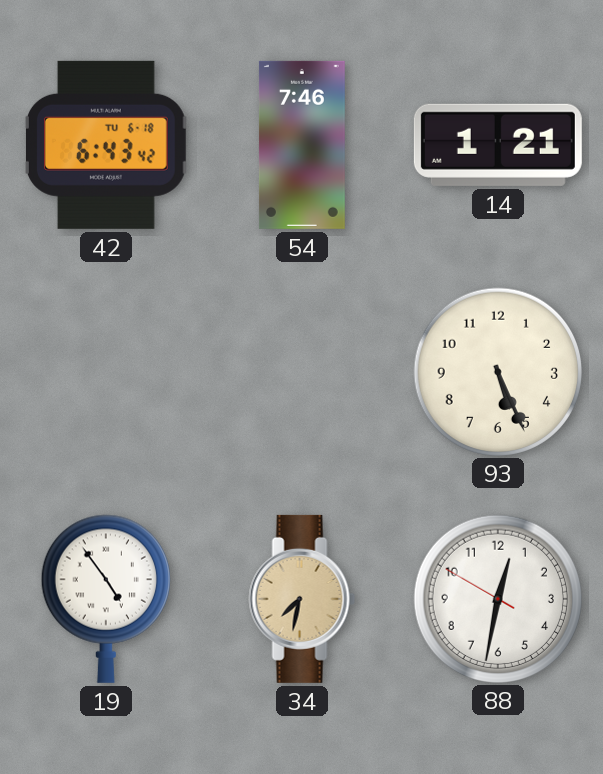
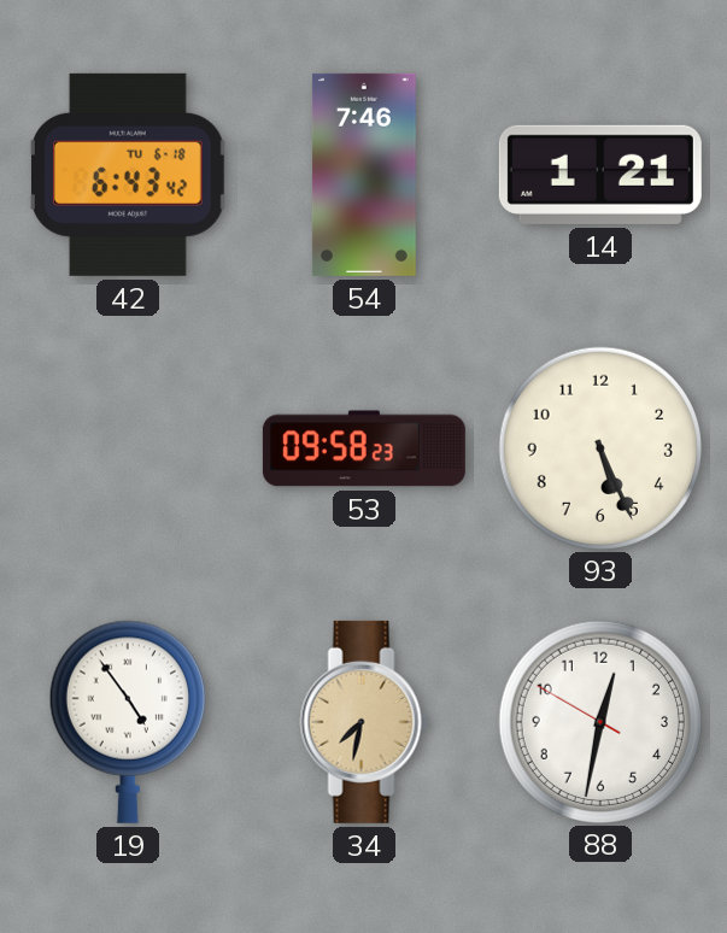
53: none -> 09:58 (364, 448)
